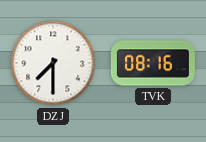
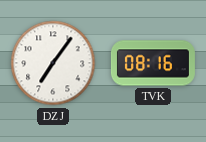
DZJ: 7:30 -> 7:06 (53, 63)
